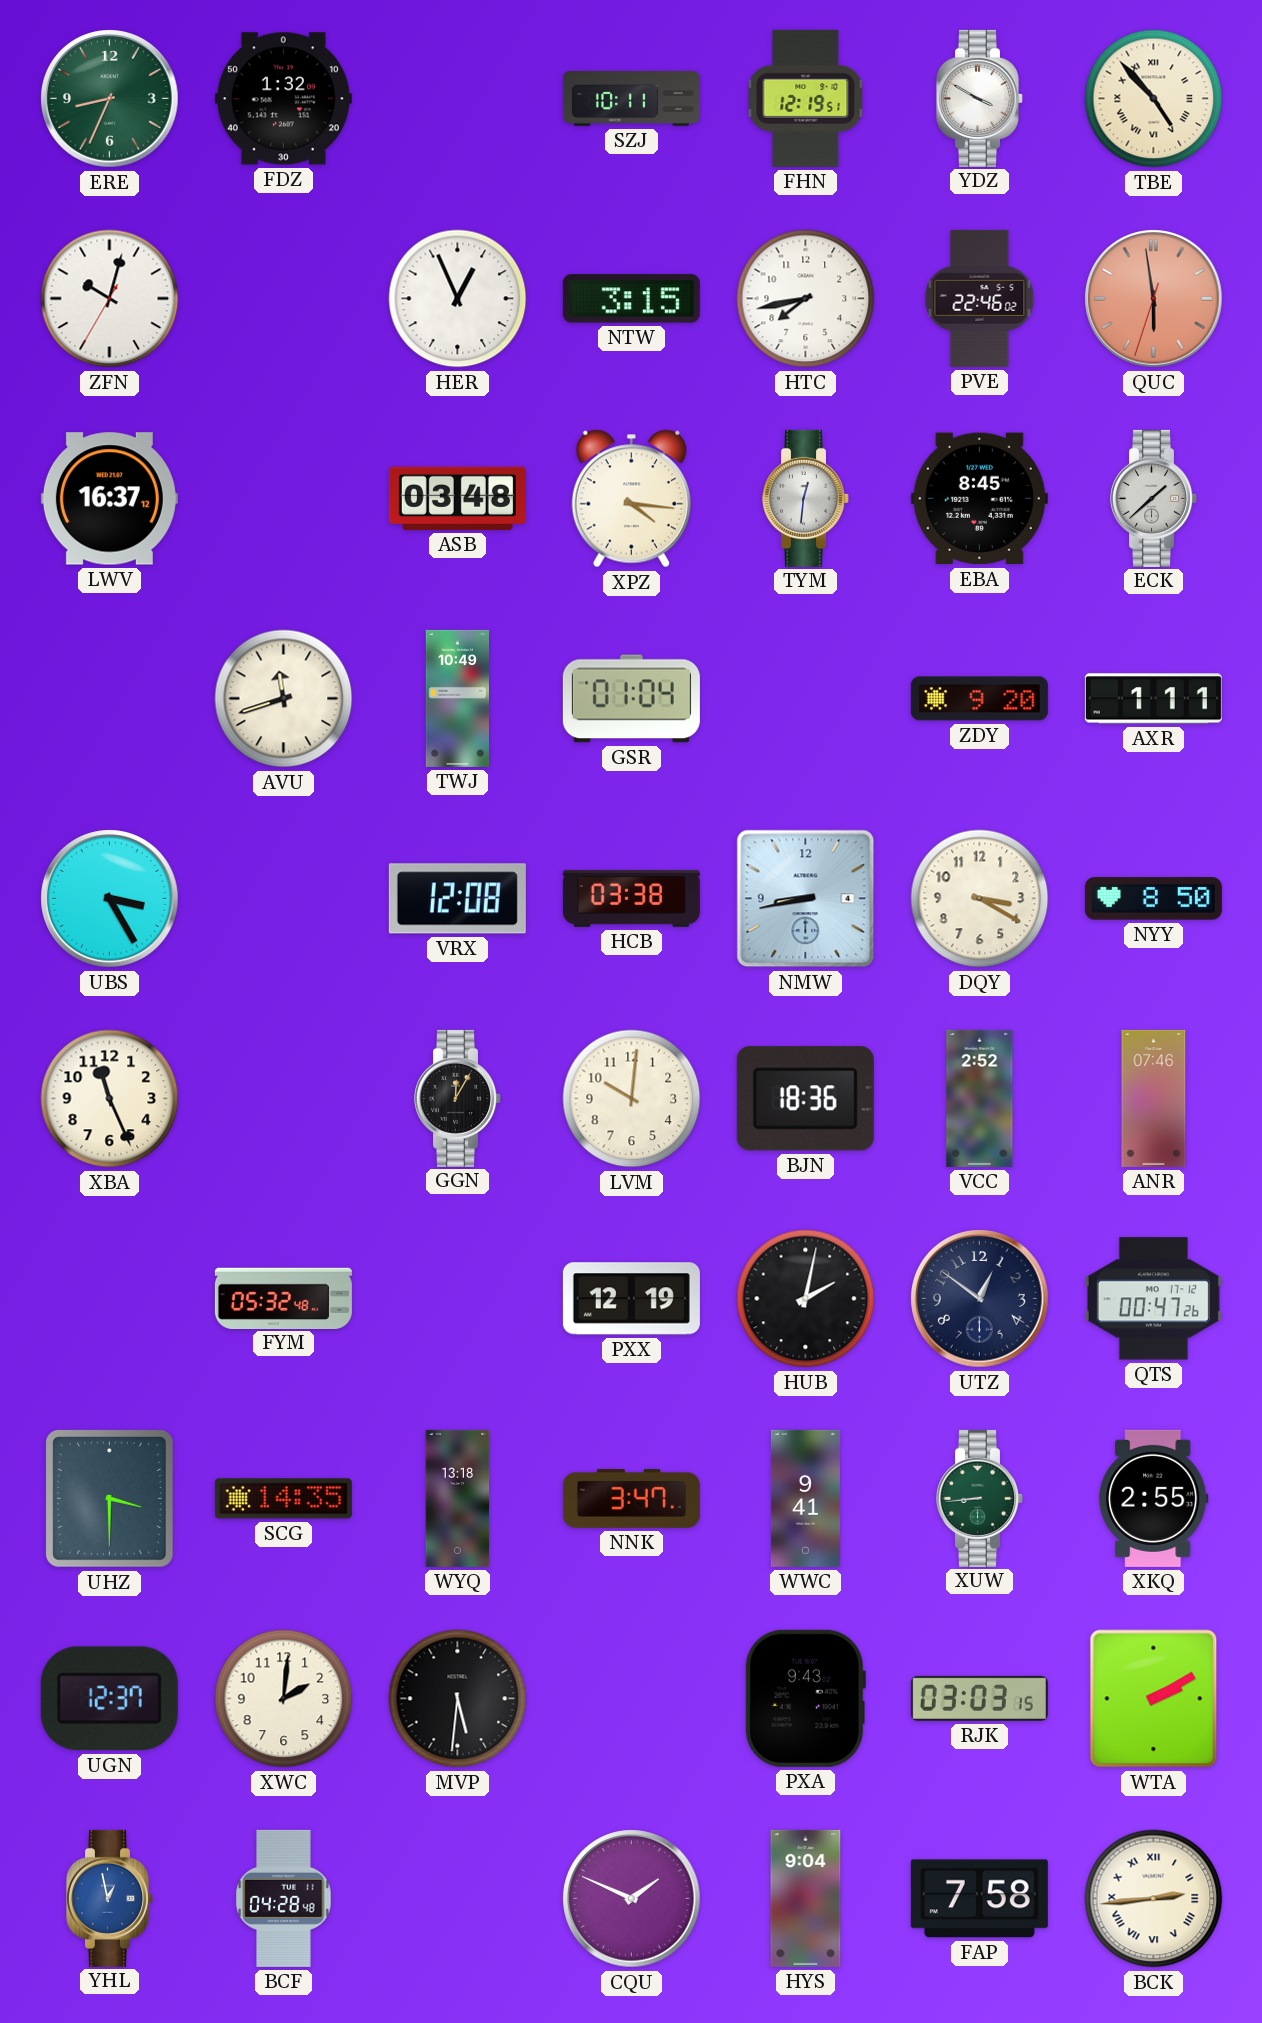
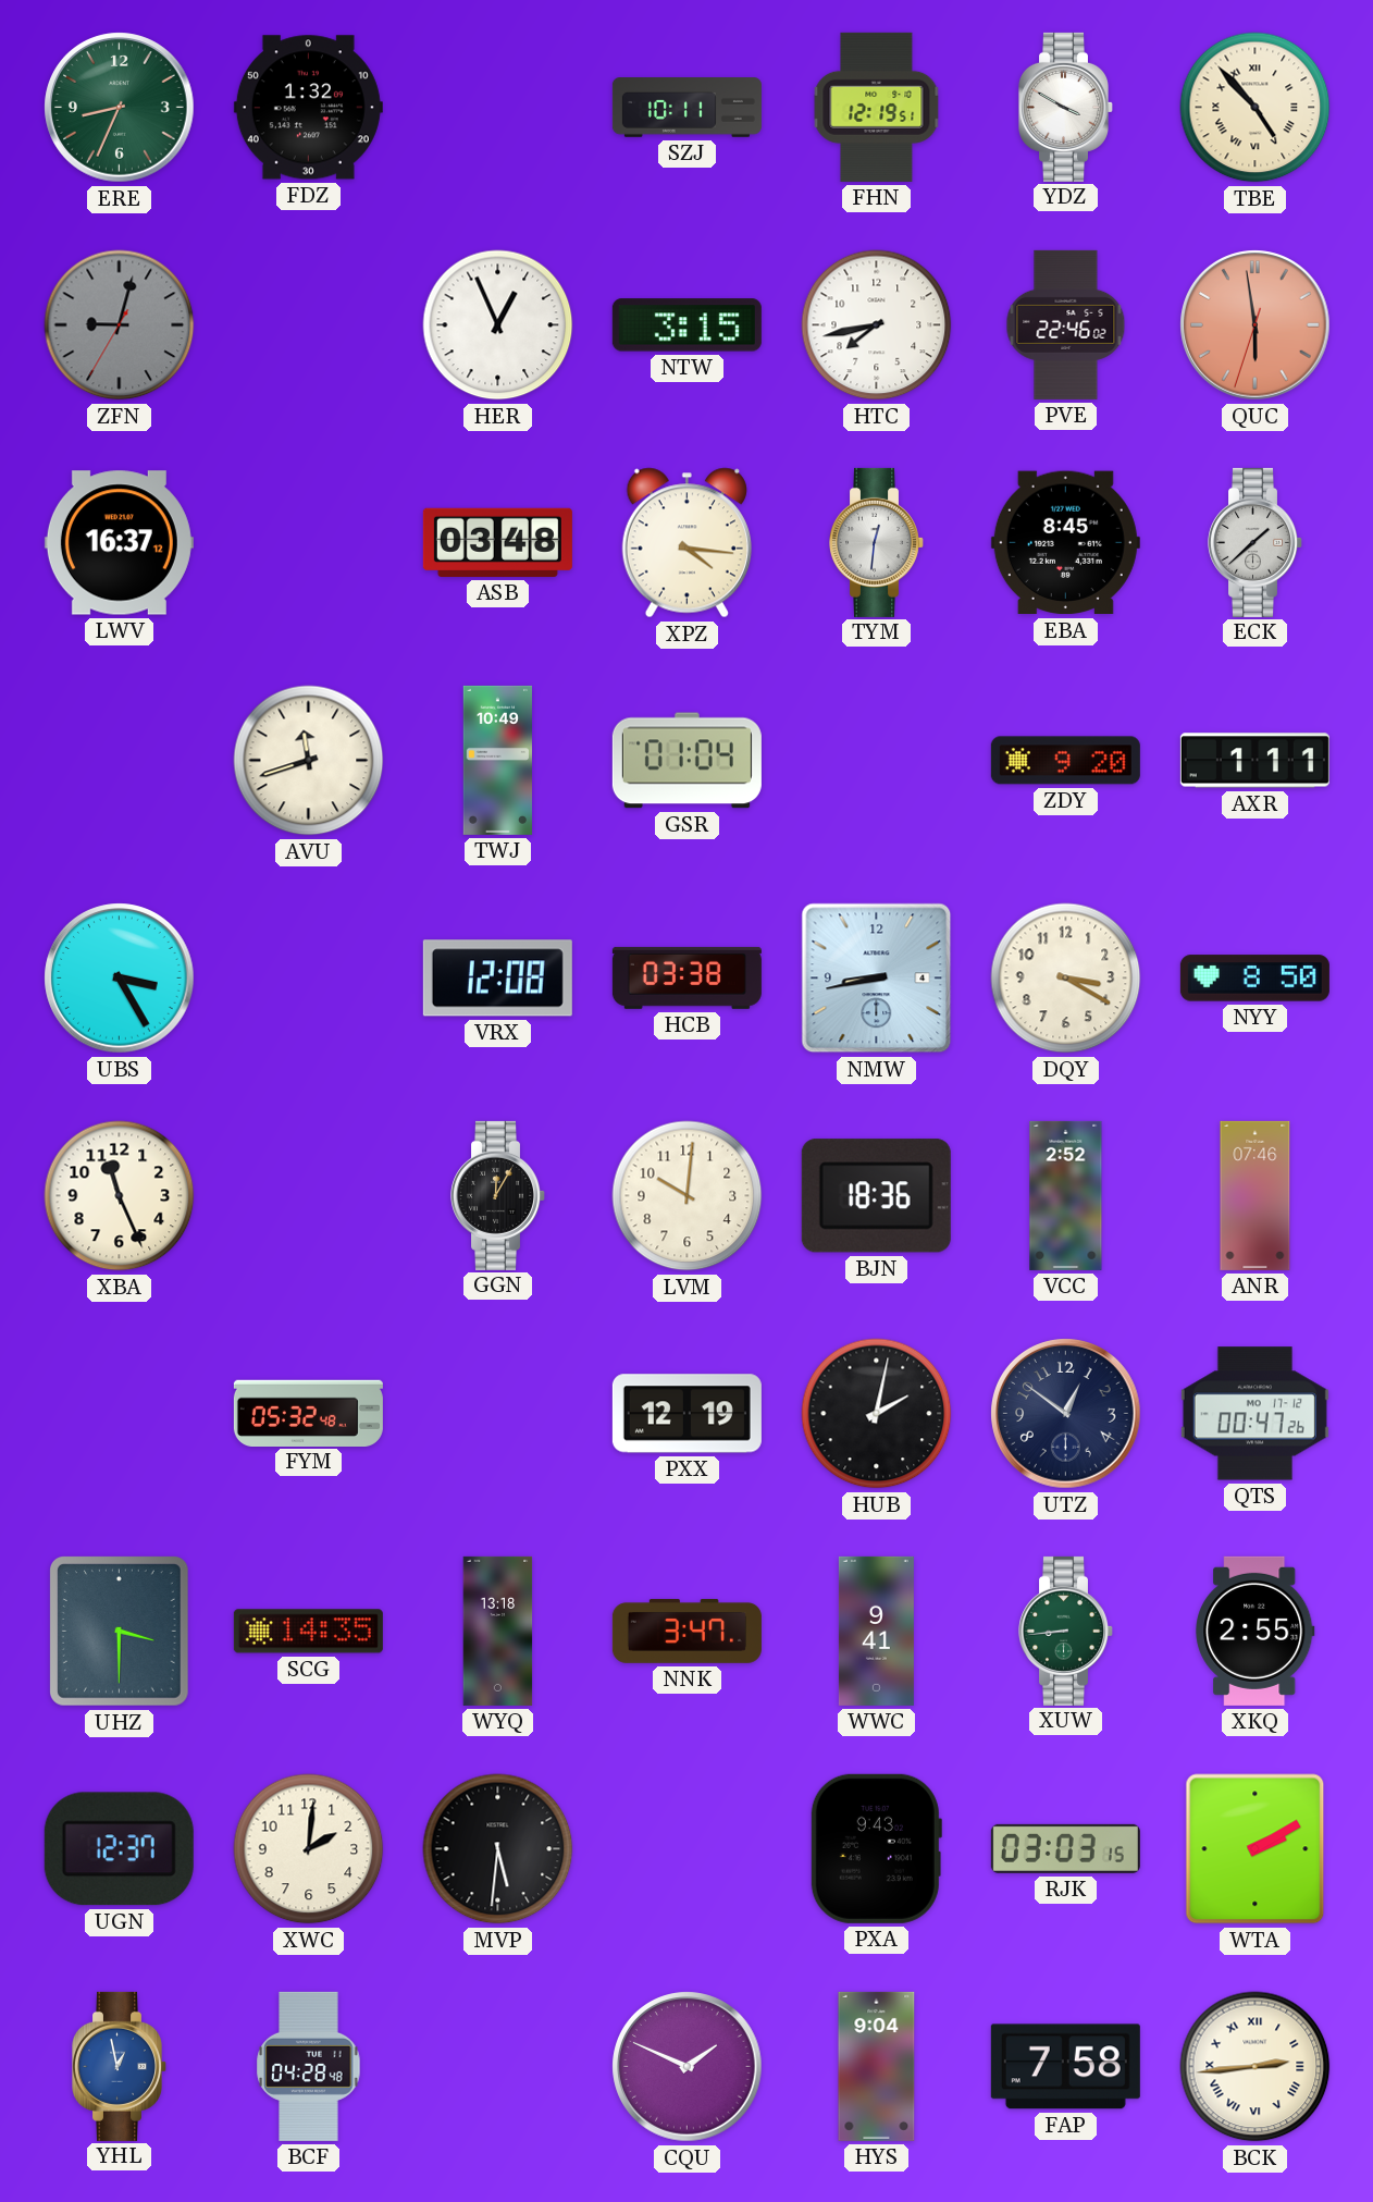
ZFN: 10:02 -> 9:02 (120, 325)
ZFN dial: white -> grey (120, 325)
